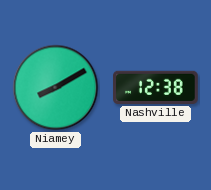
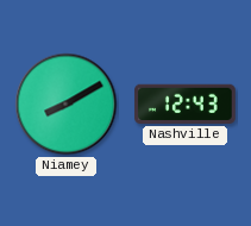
Nashville: 12:38 -> 12:43 (186, 103)
